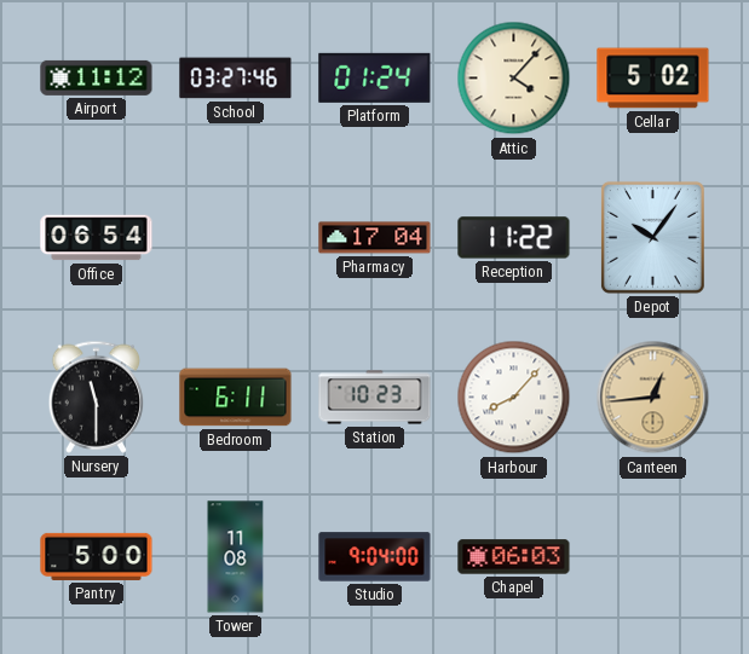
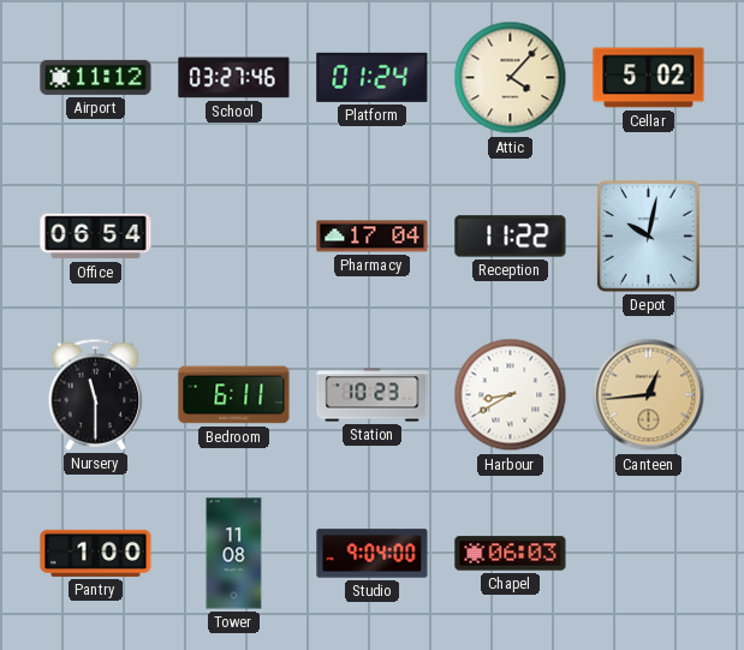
Depot: 10:06 -> 10:02 (648, 235)
Harbour: 8:07 -> 8:40 (511, 395)
Pantry: 5:00 -> 1:00 (96, 553)
